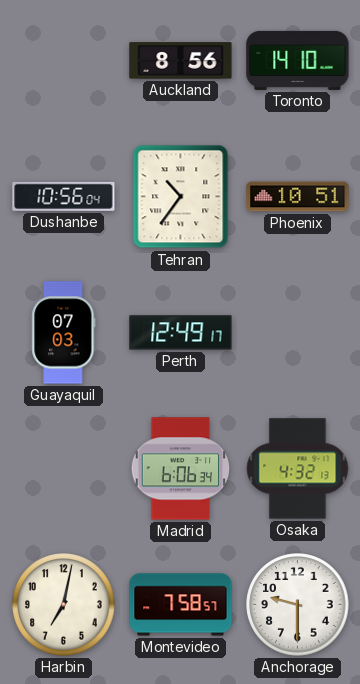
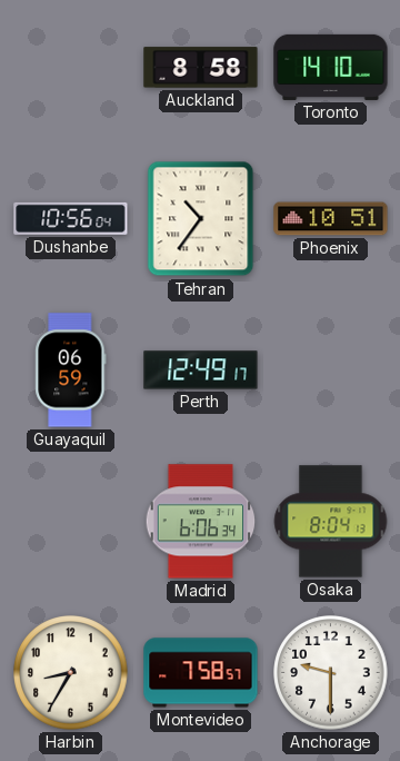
Auckland: 8:56 -> 8:58 (201, 68)
Guayaquil: 07:03 -> 06:59 (71, 370)
Osaka: 4:32 -> 8:04 (331, 522)
Harbin: 7:02 -> 8:35 (71, 673)
